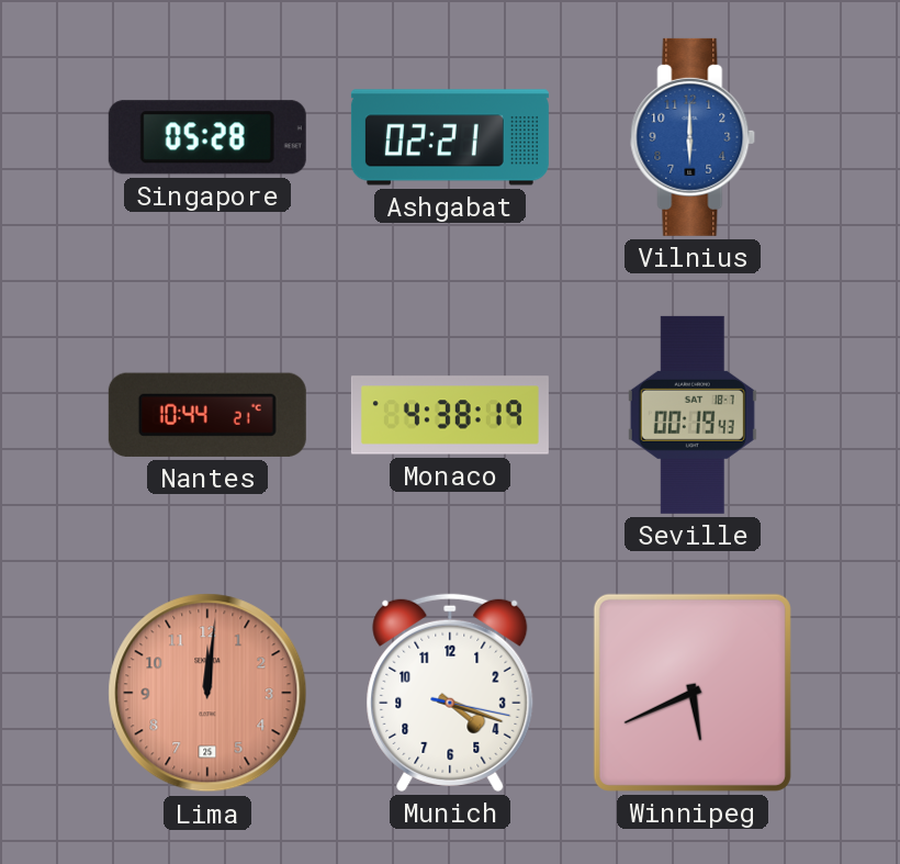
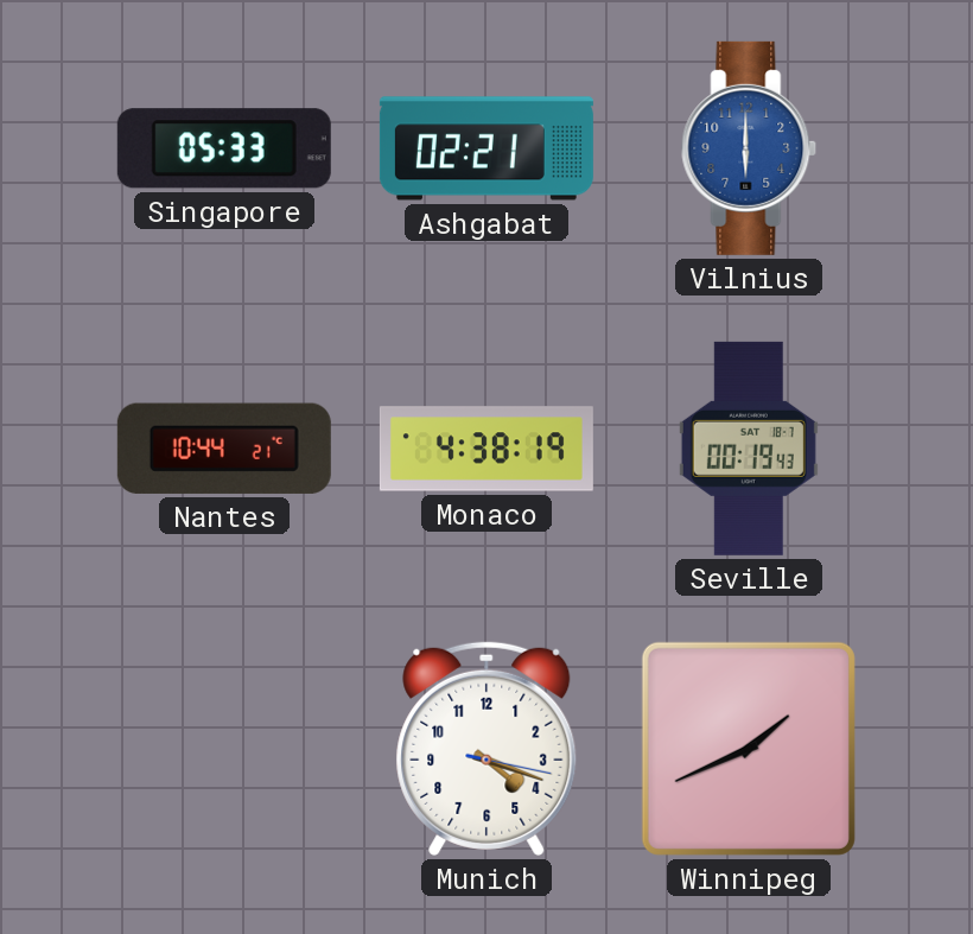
Singapore: 05:28 -> 05:33 (224, 148)
Lima: 12:01 -> none (207, 693)
Winnipeg: 5:41 -> 1:41 (749, 749)
